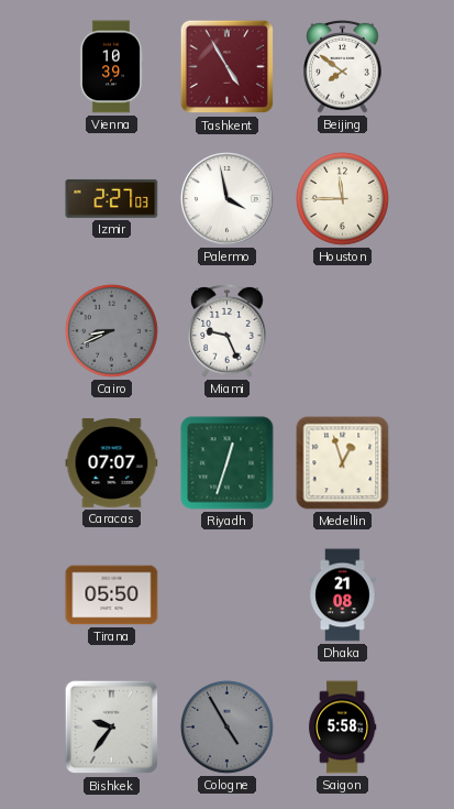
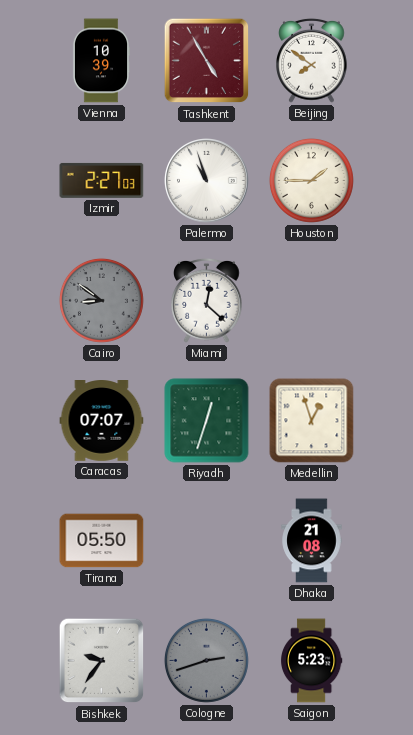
Palermo: 3:58 -> 10:57 (207, 181)
Houston: 11:45 -> 1:45 (311, 180)
Cairo: 8:41 -> 8:51 (101, 300)
Miami: 9:26 -> 12:22 (207, 300)
Cologne: 4:55 -> 2:42 (206, 660)
Saigon: 5:58 -> 5:23 (311, 661)
